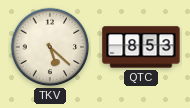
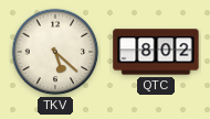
QTC: 8:53 -> 8:02 (156, 52)
